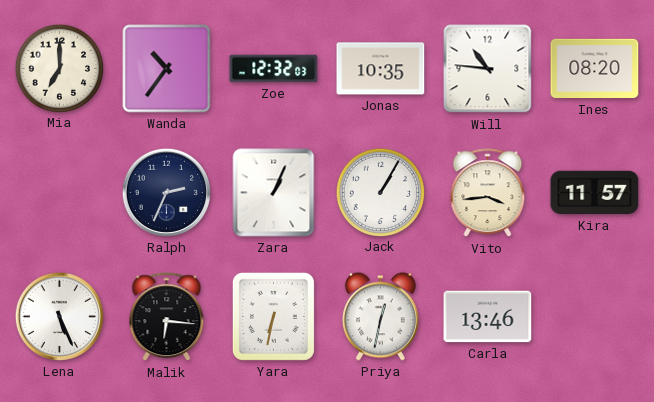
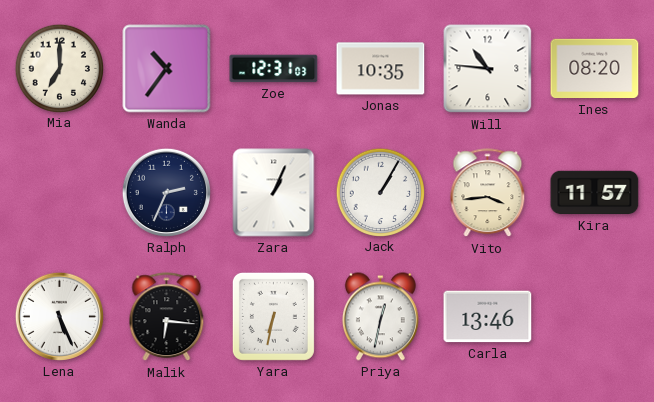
Zoe: 12:32 -> 12:31 (274, 69)
